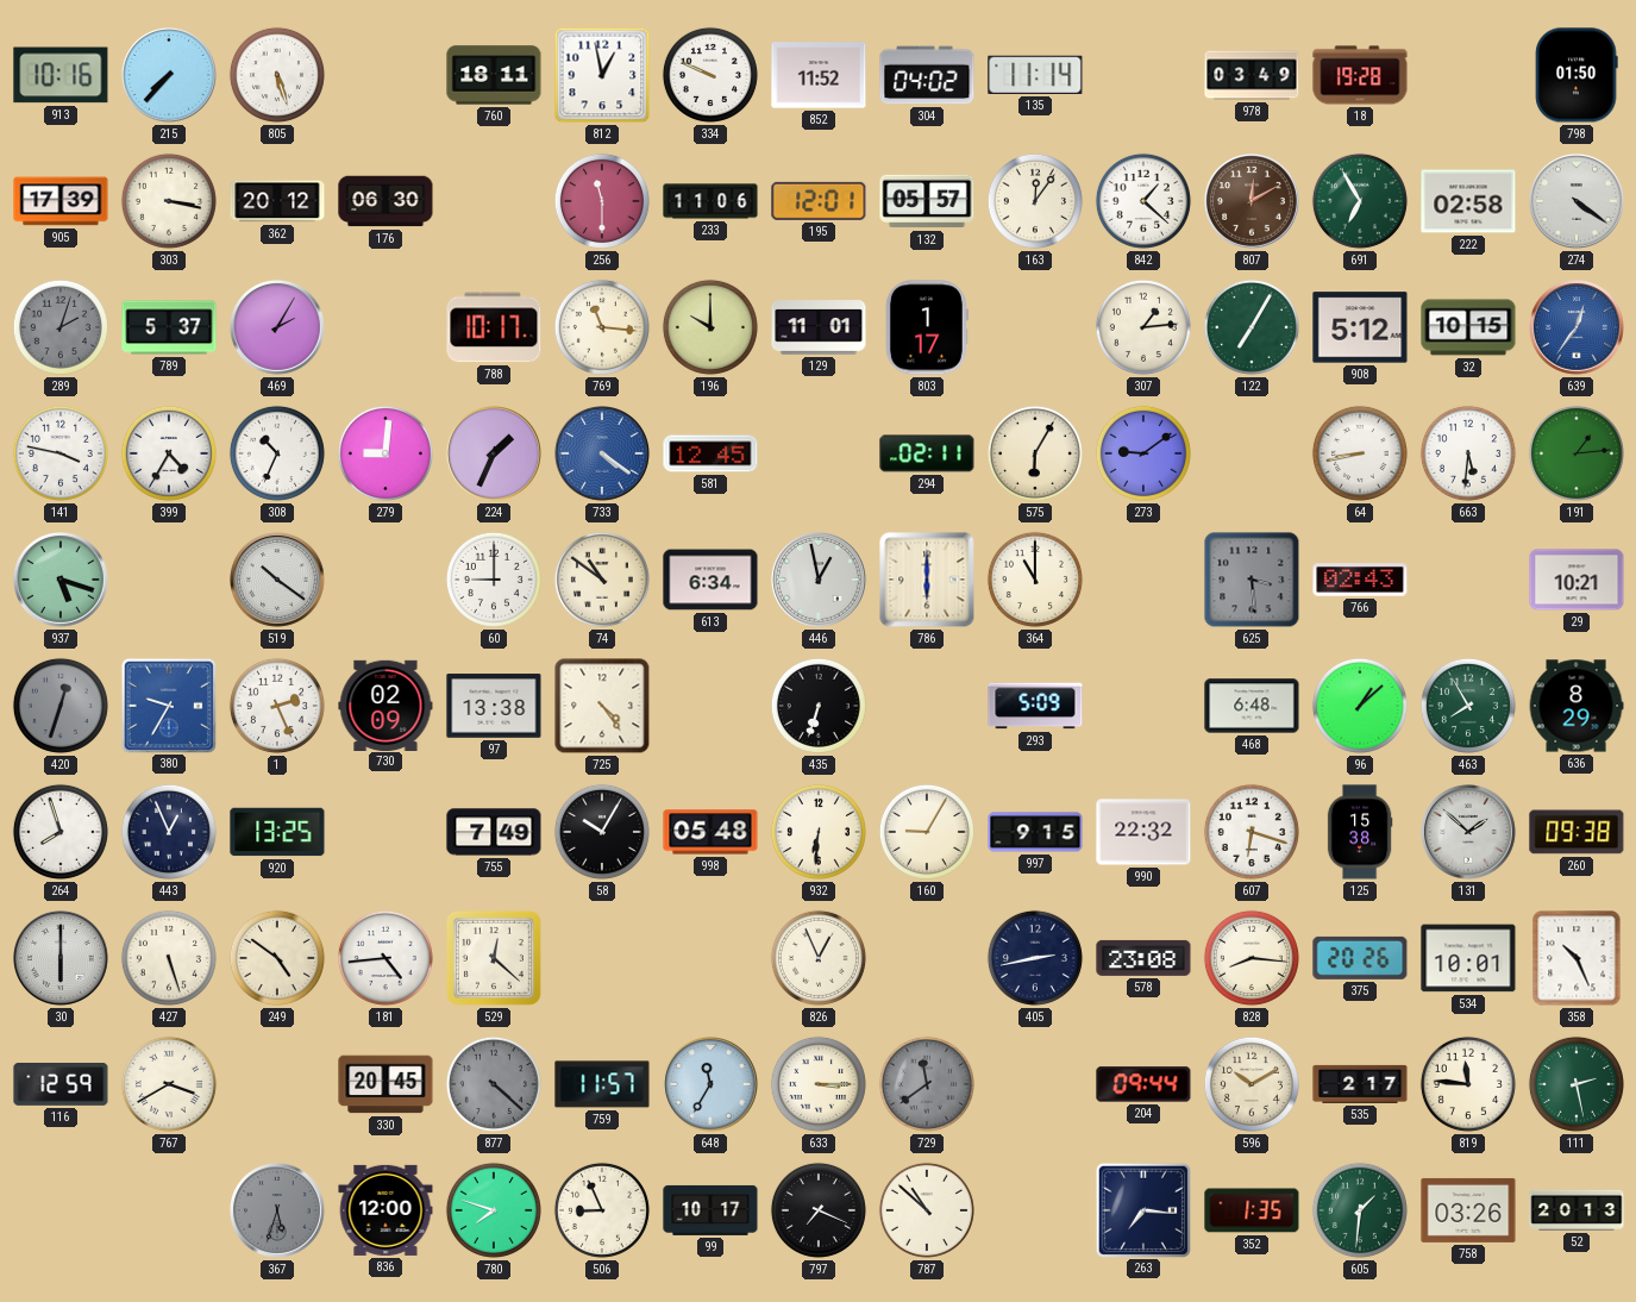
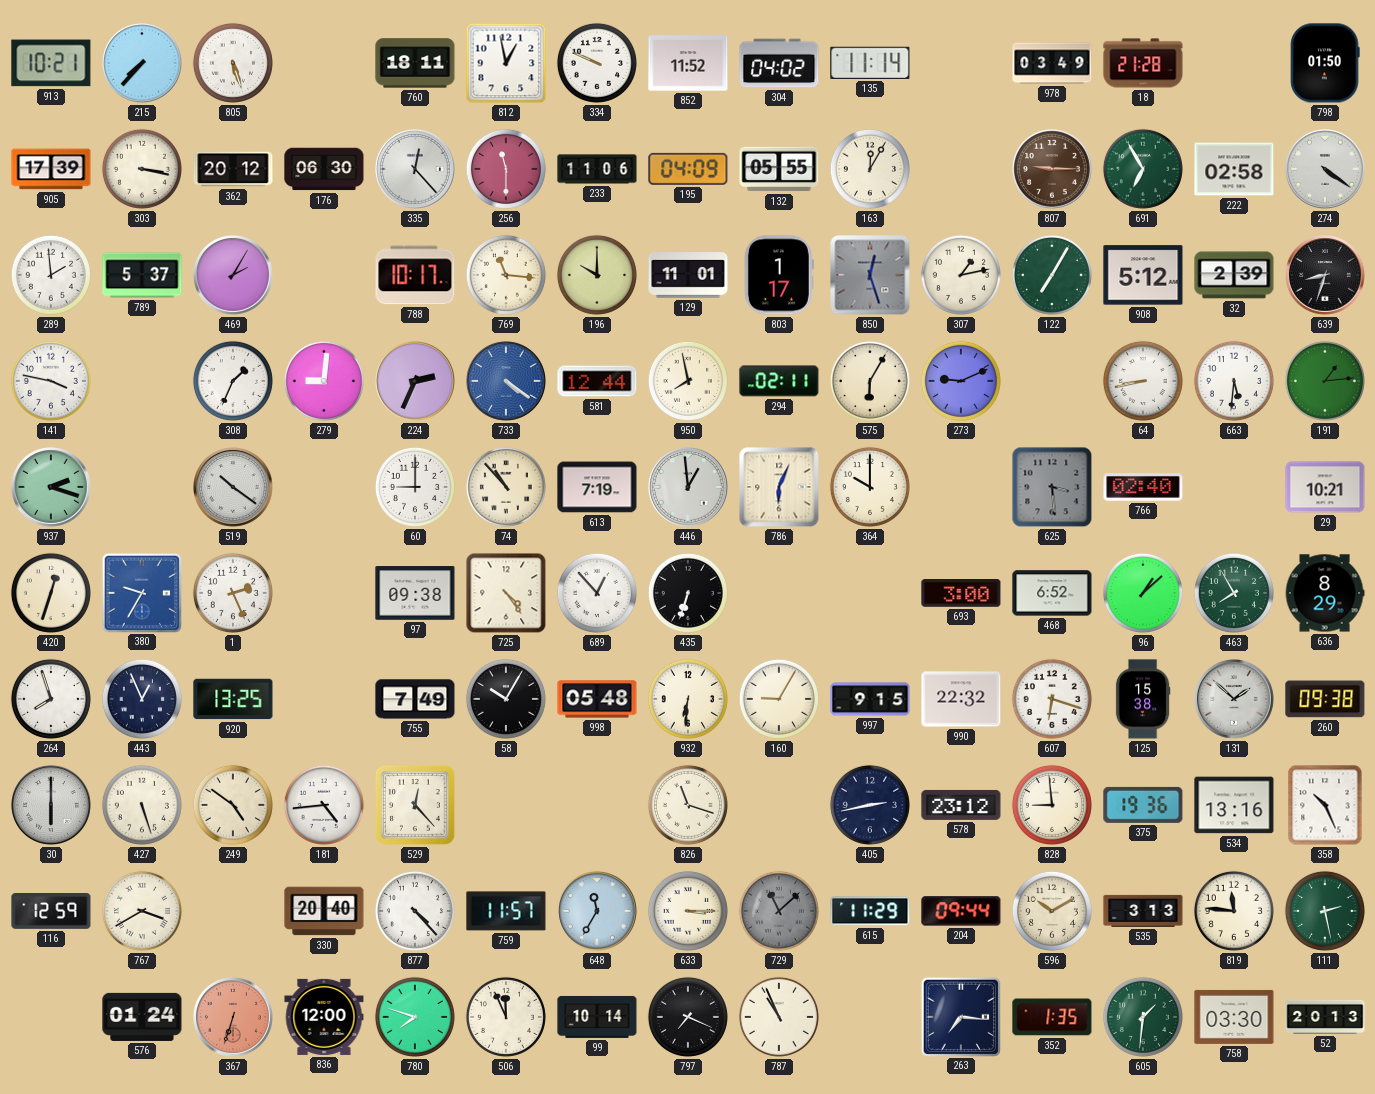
913: 10:16 -> 10:21 (51, 63)
18: 19:28 -> 21:28 (1143, 63)
335: none -> 12:23 (416, 170)
195: 12:01 -> 04:09 (688, 169)
132: 05:57 -> 05:55 (779, 169)
163: 12:06 -> 12:05 (870, 169)
842: 1:22 -> none (1143, 201)
807: 12:10 -> 9:15 (1053, 170)
289: 2:03 -> 1:59 (51, 275)
289 dial: grey -> white (51, 275)
850: none -> 12:27 (870, 275)
307: 1:14 -> 1:13 (961, 275)
32: 10:15 -> 2:39 (1234, 275)
639: 12:36 -> 8:33 (1326, 276)
639 dial: blue -> black (1326, 276)
399: 4:35 -> none (169, 453)
308: 10:34 -> 1:34 (233, 381)
224: 1:34 -> 2:34 (416, 382)
581: 12:45 -> 12:44 (597, 381)
950: none -> 7:58 (688, 381)
273: 9:09 -> 9:11 (961, 381)
937: 5:18 -> 2:18 (52, 488)
74: 10:51 -> 10:53 (506, 487)
613: 6:34 -> 7:19 (597, 487)
446: 12:58 -> 12:59 (689, 488)
786: 6:00 -> 6:04 (779, 487)
364: 11:00 -> 10:00 (870, 487)
766: 02:43 -> 02:40 (1143, 487)
420 dial: grey -> cream (51, 593)
730: 02:09 -> none (386, 705)
97: 13:38 -> 09:38 (415, 593)
689: none -> 12:53 (597, 593)
293: 5:09 -> none (1035, 706)
693: none -> 3:00 (961, 594)
468: 6:48 -> 6:52 (1052, 593)
529: 12:22 -> 12:23 (415, 805)
826: 12:56 -> 11:18 (688, 805)
578: 23:08 -> 23:12 (961, 805)
828: 8:16 -> 8:59 (1052, 805)
375: 20:26 -> 19:36 (1143, 805)
534: 10:01 -> 13:16 (1234, 805)
330: 20:45 -> 20:40 (324, 911)
877: 4:22 -> 4:23 (415, 911)
877 dial: grey -> white (415, 911)
729: 11:39 -> 11:08 (779, 911)
615: none -> 11:29 (870, 911)
535: 2:17 -> 3:13 (1143, 911)
576: none -> 01:24 (142, 1017)
367: 5:33 -> 6:33 (234, 1018)
367 dial: grey -> salmon (234, 1018)
506: 8:56 -> 11:56 (506, 1017)
99: 10:17 -> 10:14 (597, 1017)
787: 10:52 -> 10:56 (779, 1017)
758: 03:26 -> 03:30 (1234, 1017)
